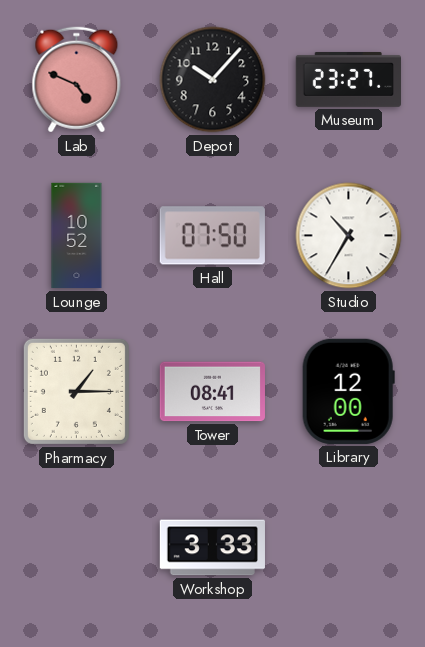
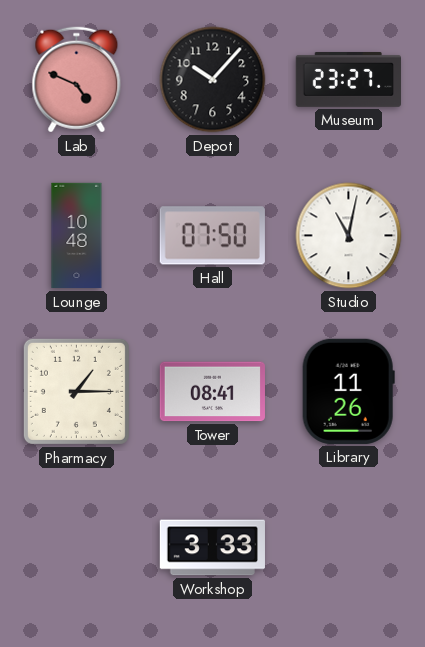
Lounge: 10:52 -> 10:48 (77, 236)
Studio: 10:35 -> 11:02 (349, 236)
Library: 12:00 -> 11:26 (348, 391)
